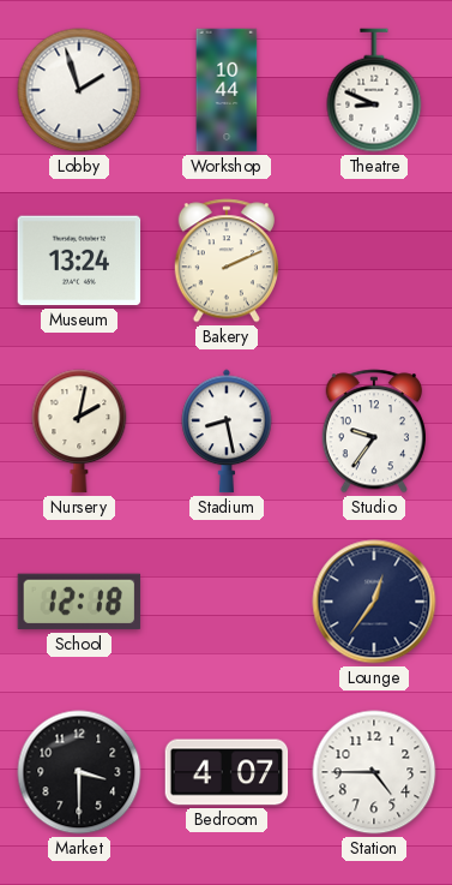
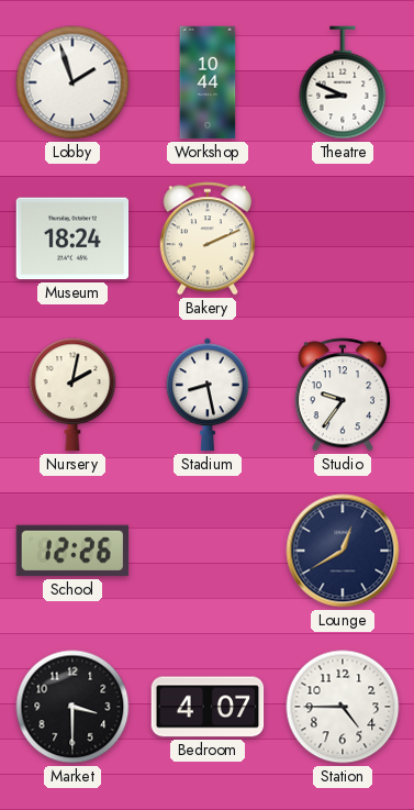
Museum: 13:24 -> 18:24 (72, 238)
School: 12:18 -> 12:26 (72, 551)
Lounge: 12:36 -> 12:40 (343, 551)
